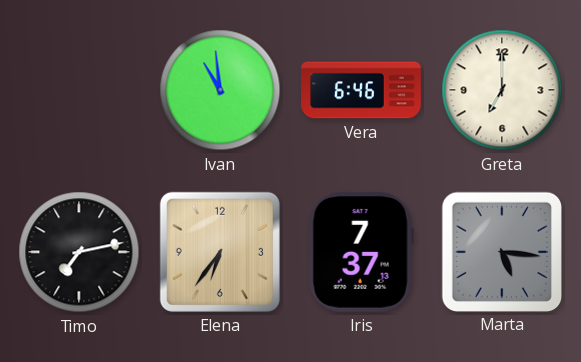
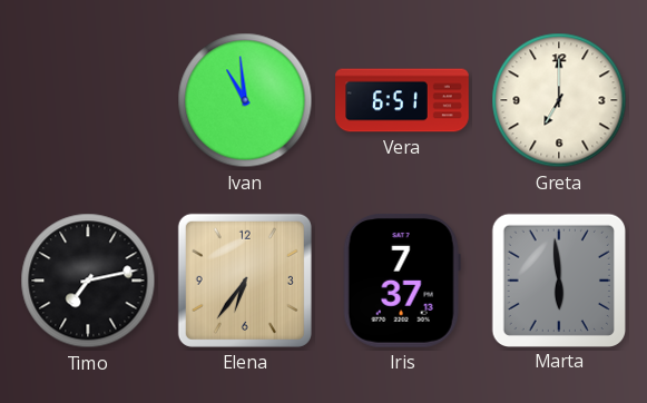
Vera: 6:46 -> 6:51 (402, 100)
Marta: 5:16 -> 5:59 (558, 279)
